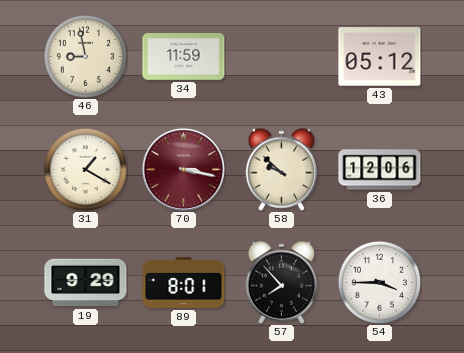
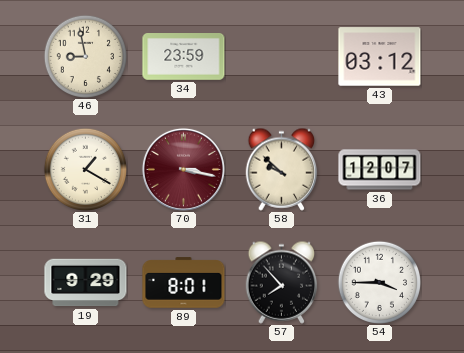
34: 11:59 -> 23:59 (184, 57)
43: 05:12 -> 03:12 (380, 57)
36: 12:06 -> 12:07 (380, 170)
